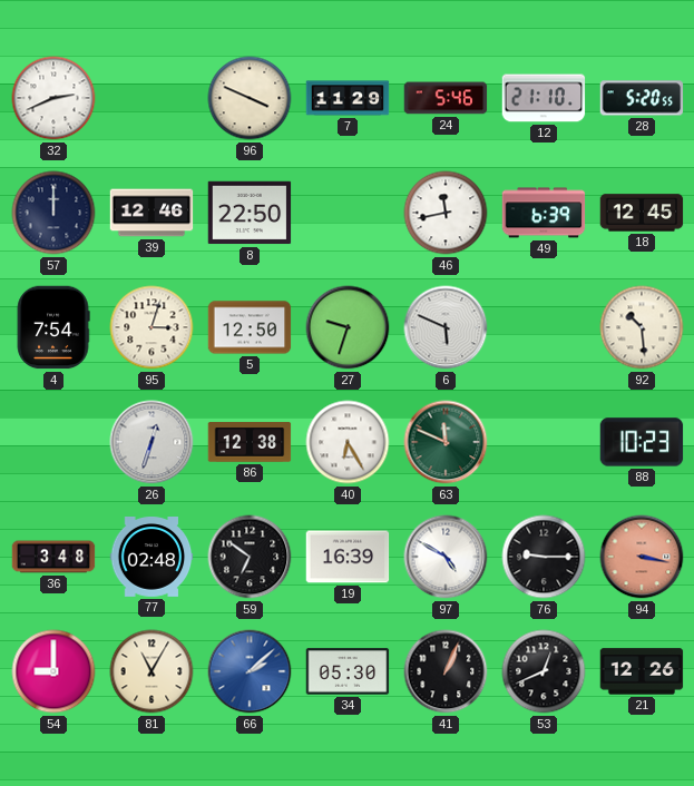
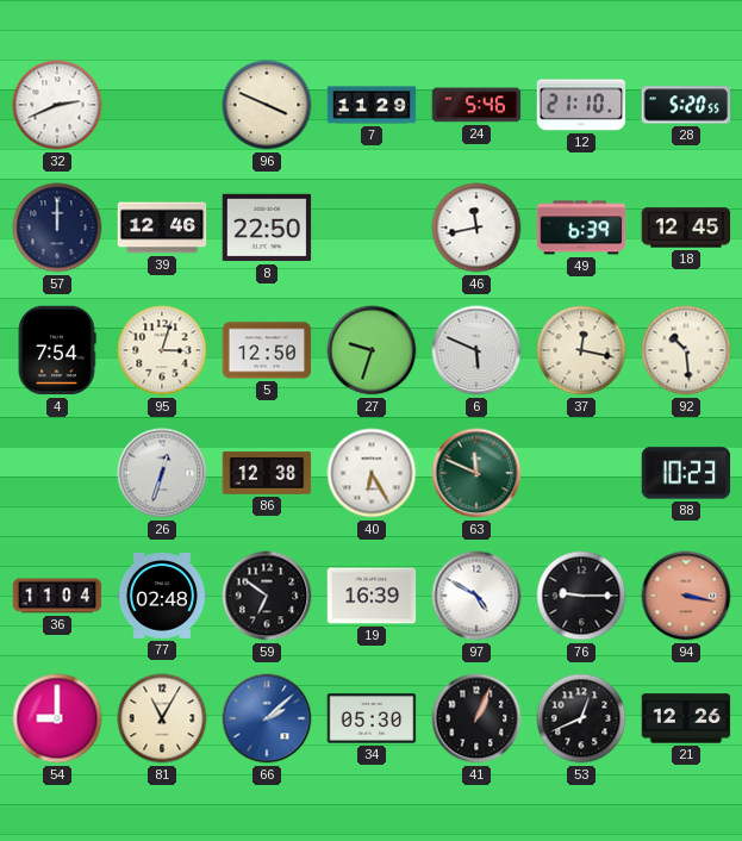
37: none -> 12:17 (581, 350)
36: 3:48 -> 11:04 (57, 596)
